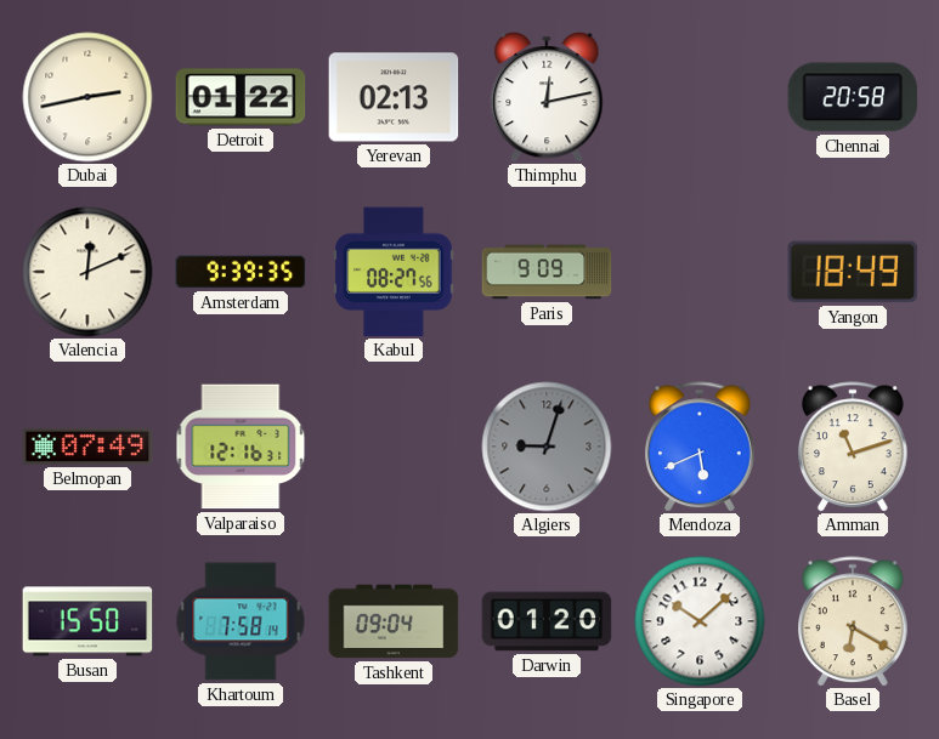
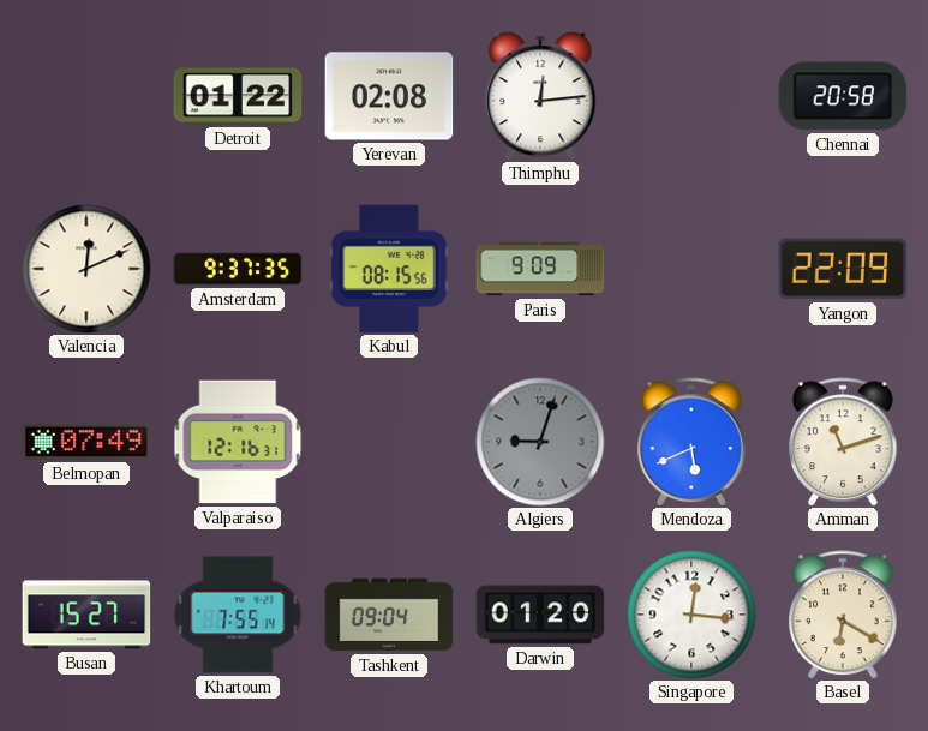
Dubai: 2:43 -> none (87, 97)
Yerevan: 02:13 -> 02:08 (389, 96)
Thimphu: 12:13 -> 12:14 (540, 97)
Amsterdam: 9:39 -> 9:37 (238, 269)
Kabul: 08:27 -> 08:15 (389, 269)
Yangon: 18:49 -> 22:09 (843, 269)
Busan: 15:50 -> 15:27 (86, 615)
Khartoum: 7:58 -> 7:55 (238, 615)
Singapore: 10:08 -> 12:16 (691, 615)
